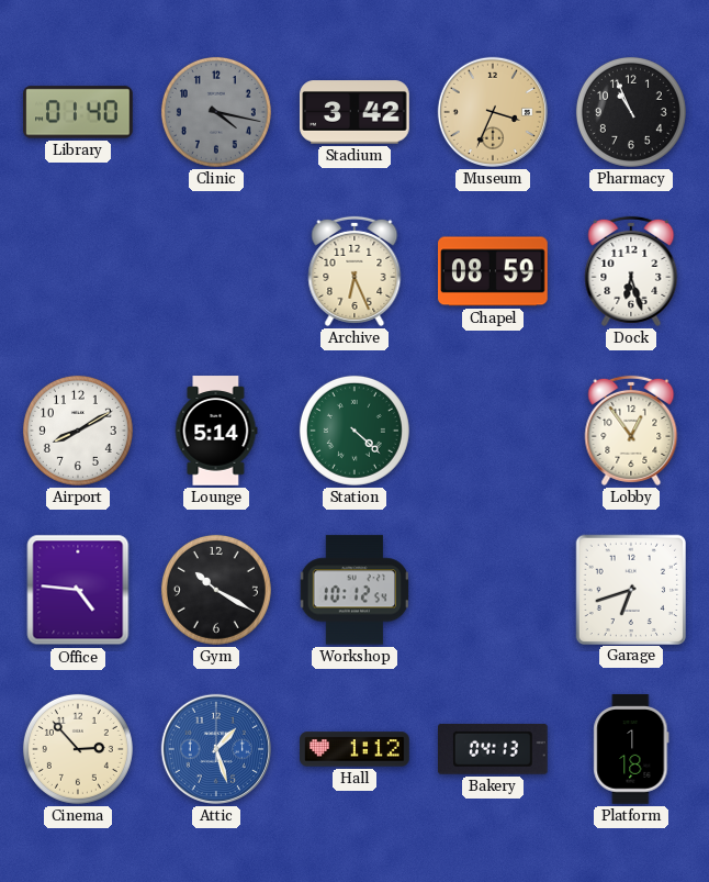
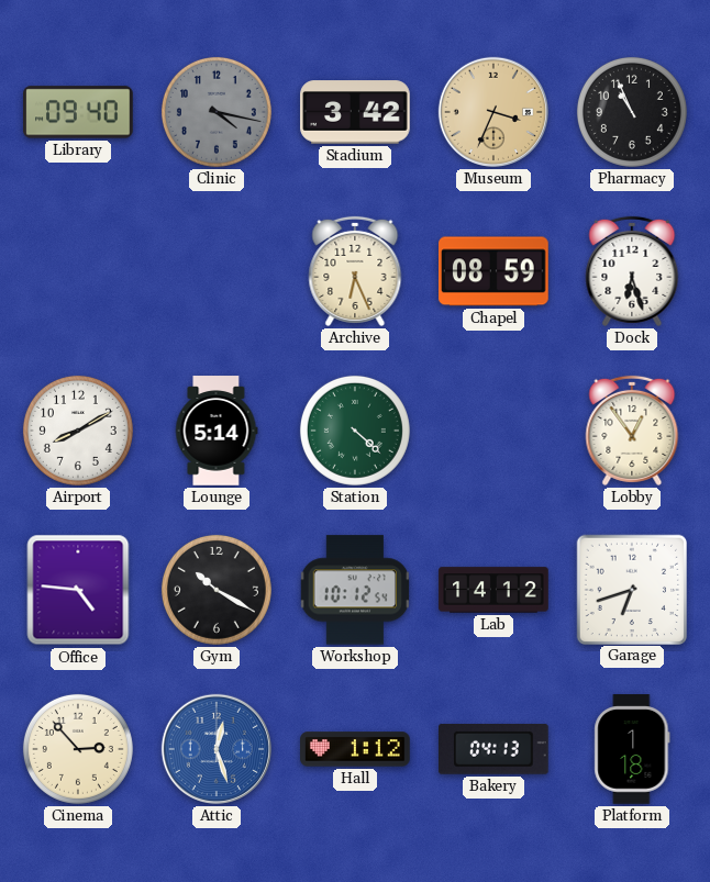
Library: 01:40 -> 09:40 (78, 112)
Lab: none -> 14:12 (493, 590)
Attic: 1:27 -> 12:27 (217, 749)
